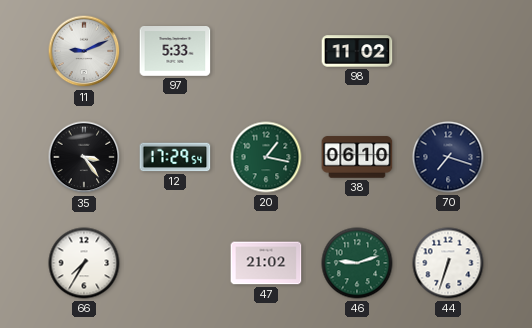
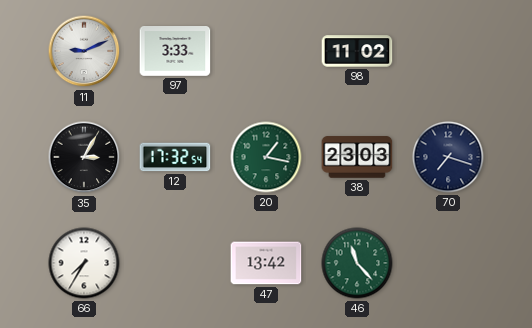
97: 5:33 -> 3:33 (175, 52)
35: 3:24 -> 3:05 (84, 157)
12: 17:29 -> 17:32 (175, 157)
38: 06:10 -> 23:03 (357, 157)
47: 21:02 -> 13:42 (266, 263)
46: 9:12 -> 11:23 (357, 263)
44: 6:33 -> none (448, 263)
